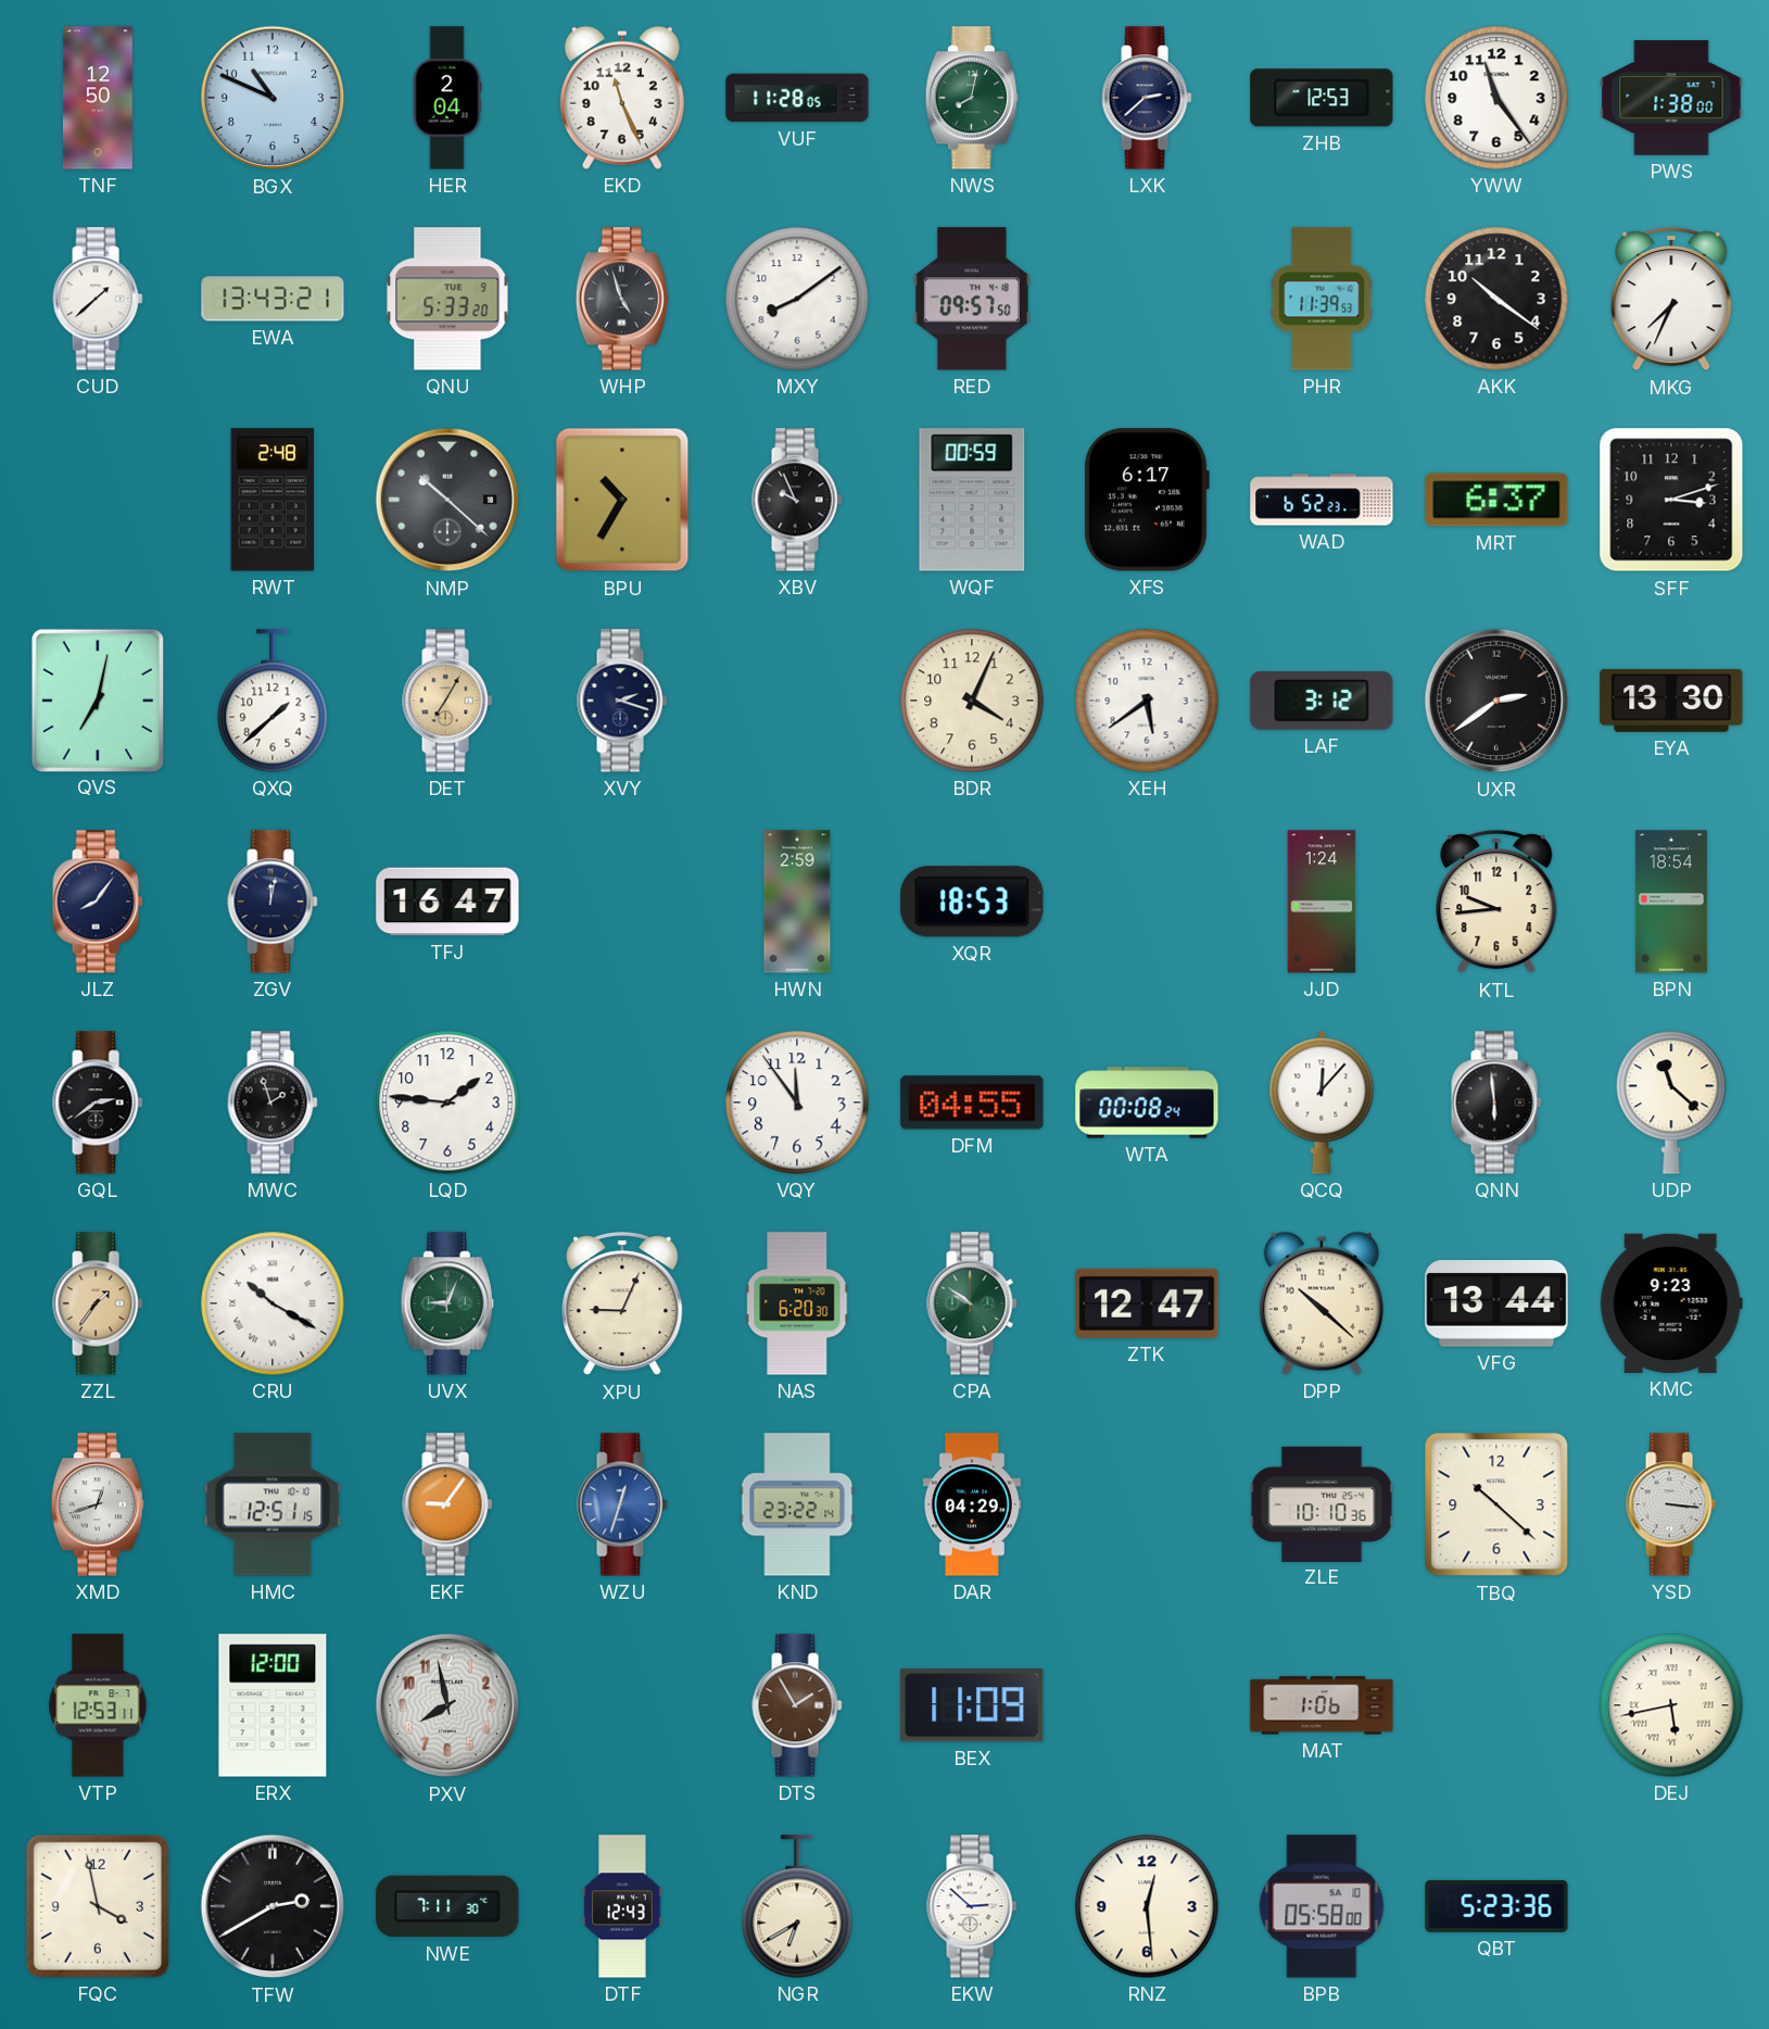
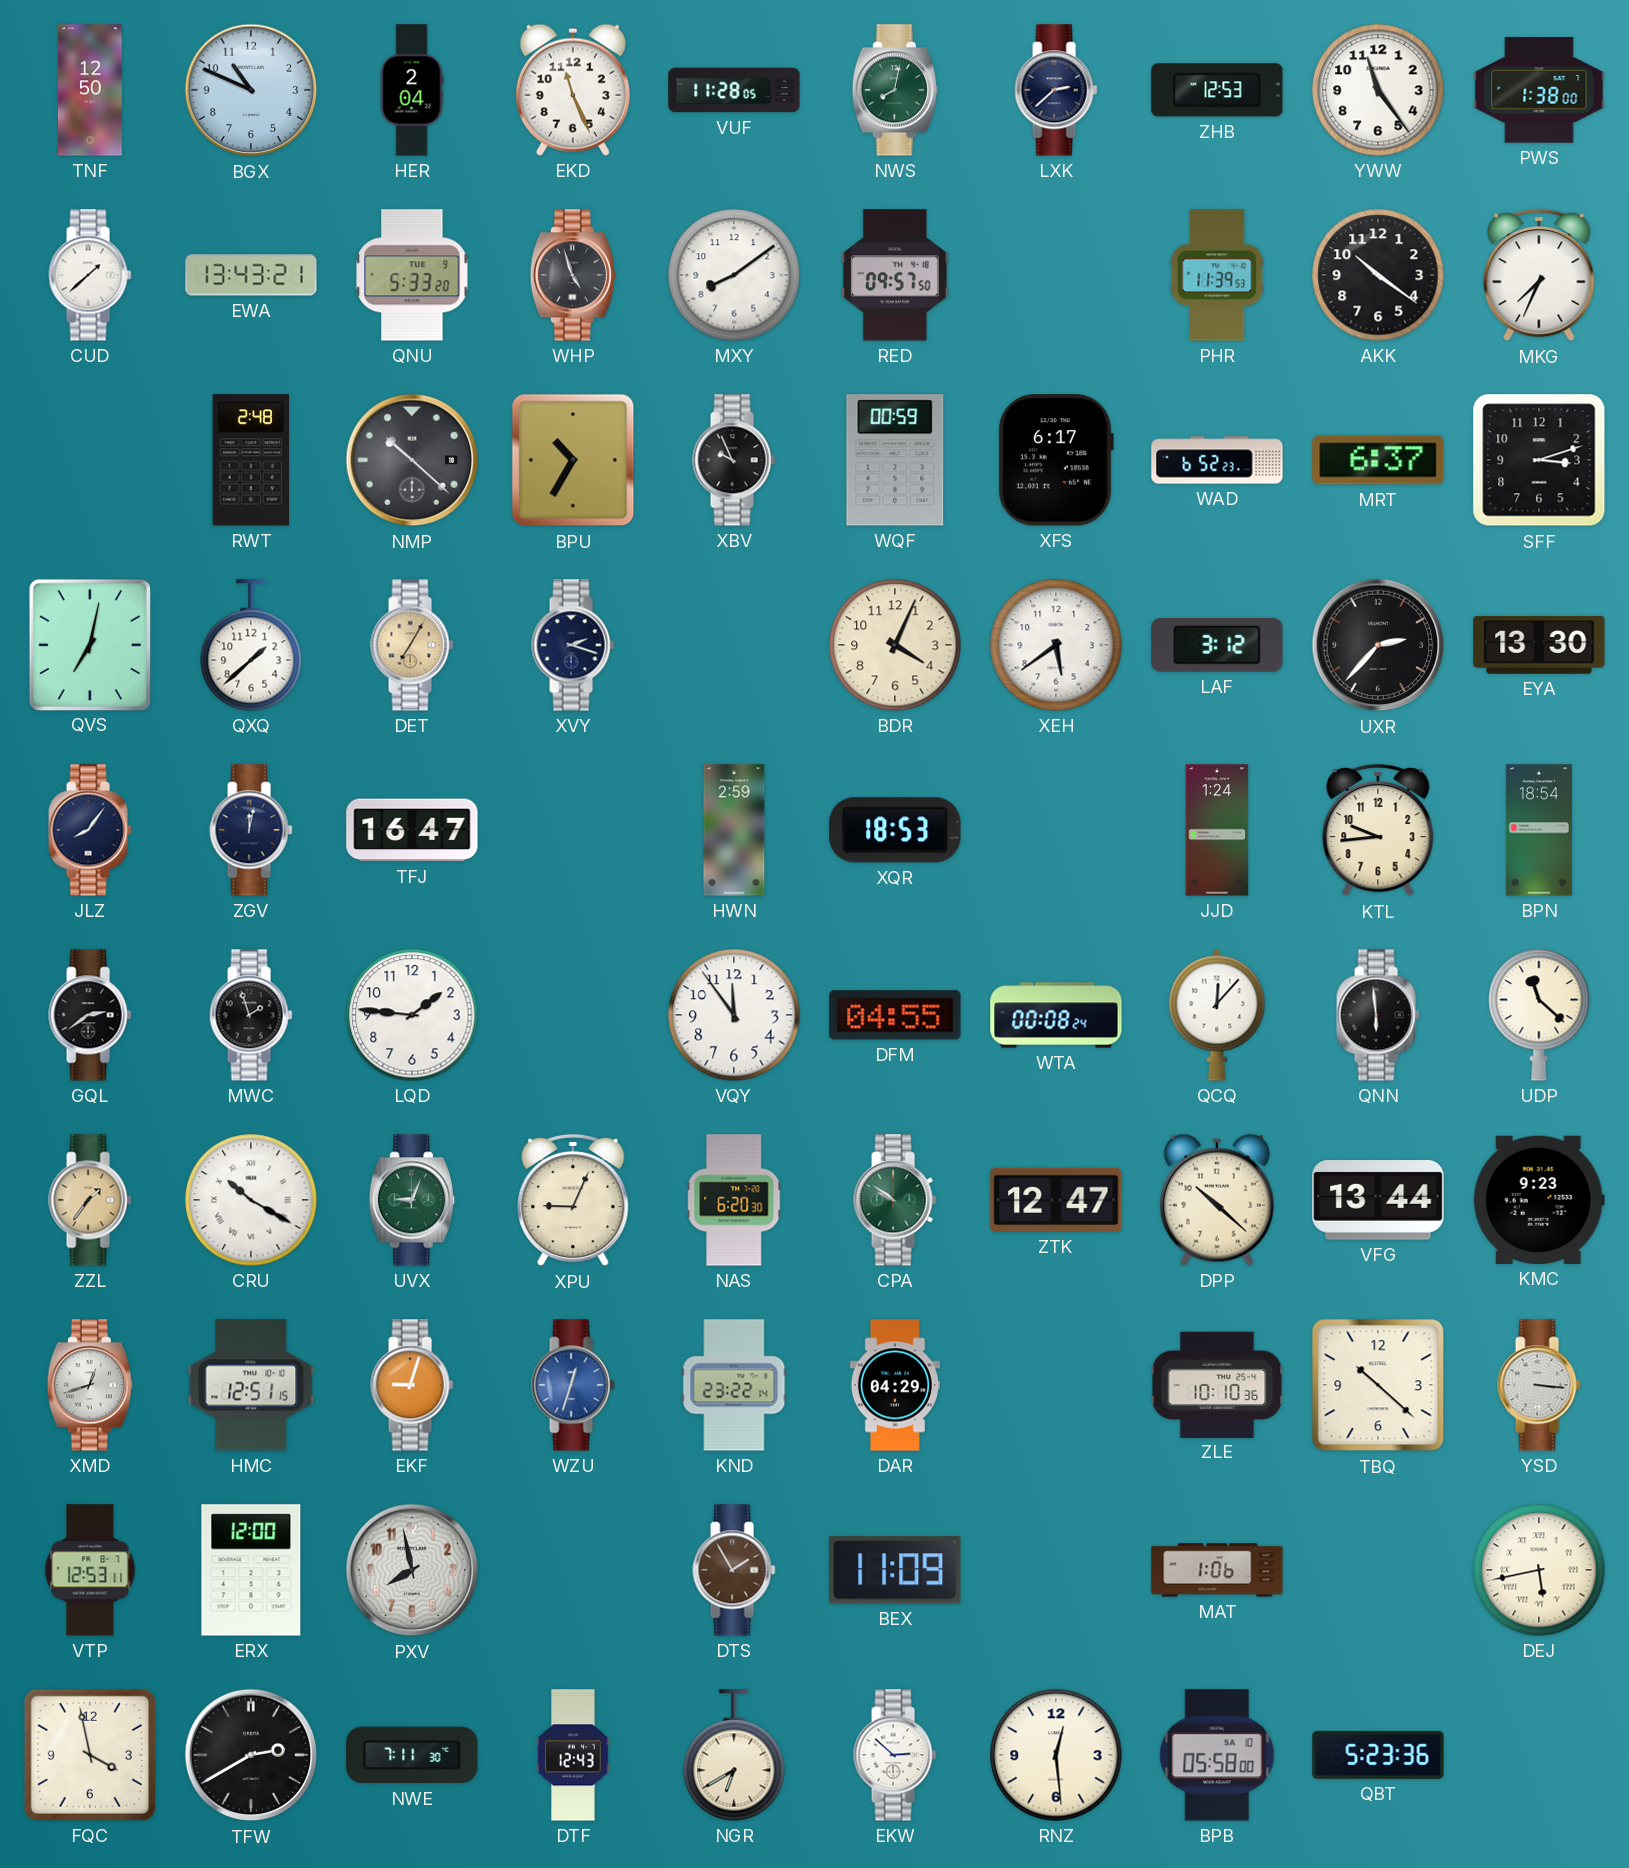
UXR: 2:39 -> 2:37 (1378, 645)
EKF: 9:06 -> 9:03 (412, 1385)
